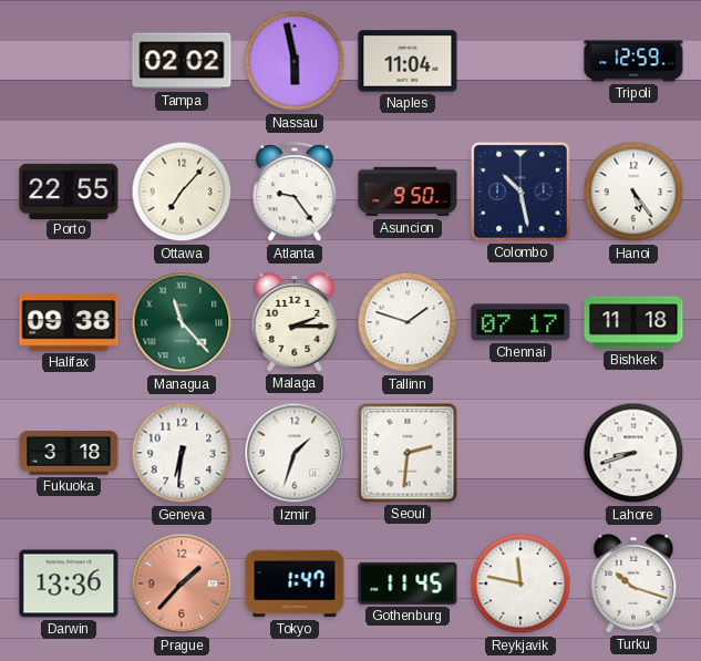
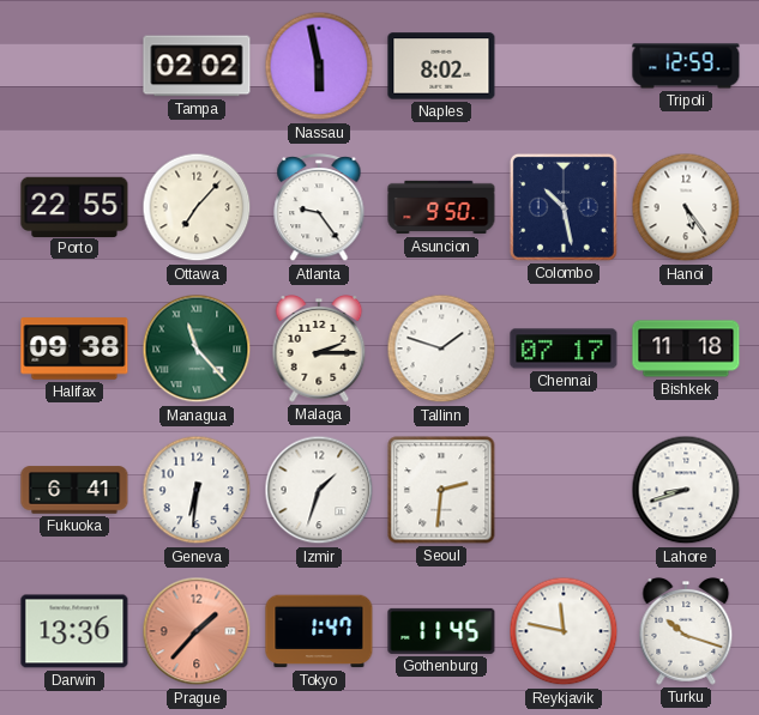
Naples: 11:04 -> 8:02 (441, 66)
Fukuoka: 3:18 -> 6:41 (74, 490)
